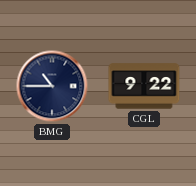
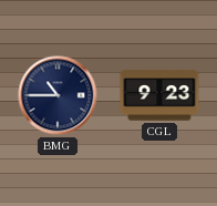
CGL: 9:22 -> 9:23 (159, 95)
